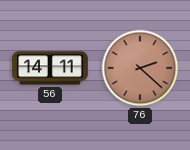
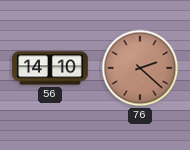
56: 14:11 -> 14:10 (50, 68)
